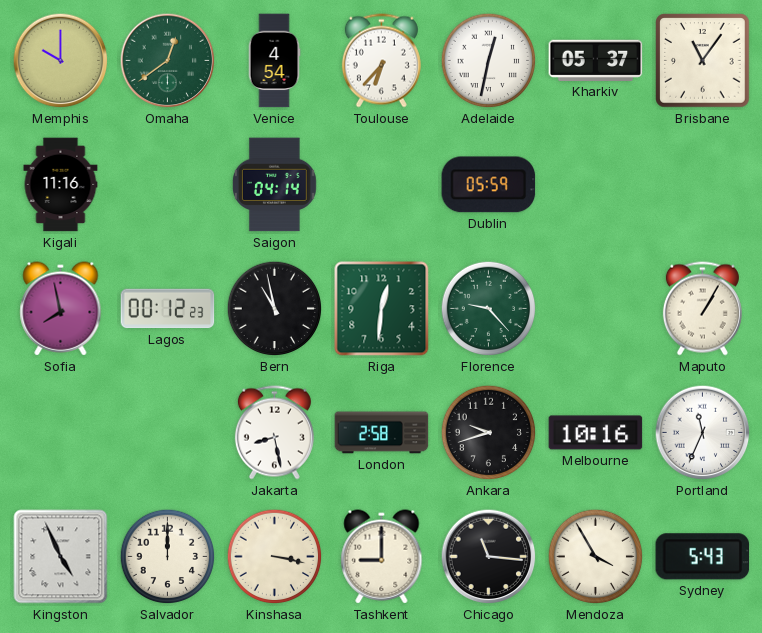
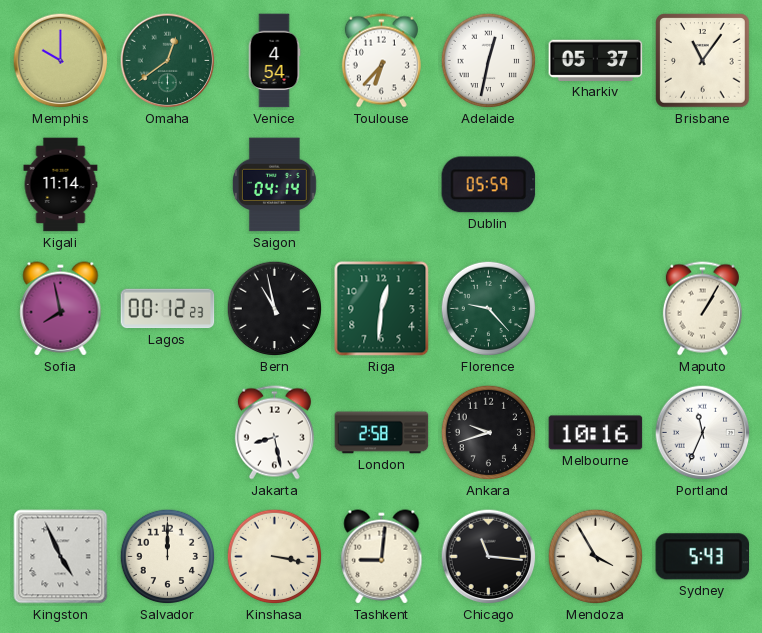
Kigali: 11:16 -> 11:14 (61, 185)
Tashkent: 9:00 -> 9:01 (382, 557)
